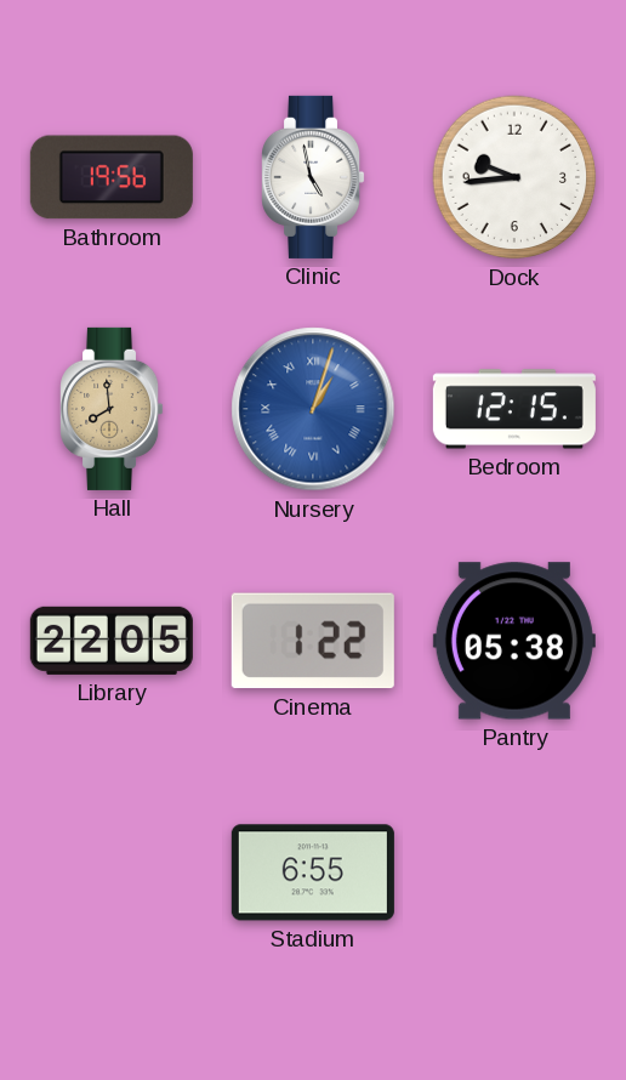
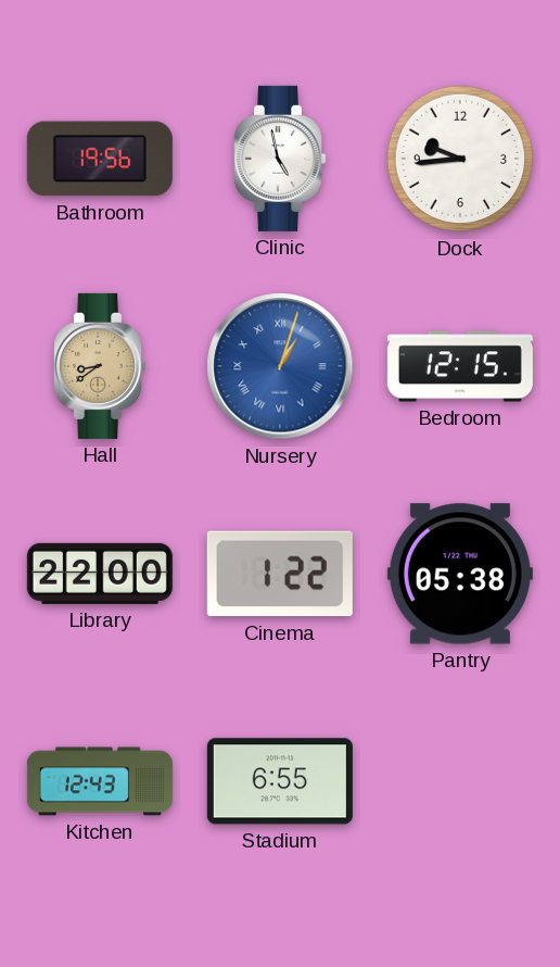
Hall: 7:59 -> 8:39 (100, 366)
Library: 22:05 -> 22:00 (100, 574)
Kitchen: none -> 12:43 (100, 781)
